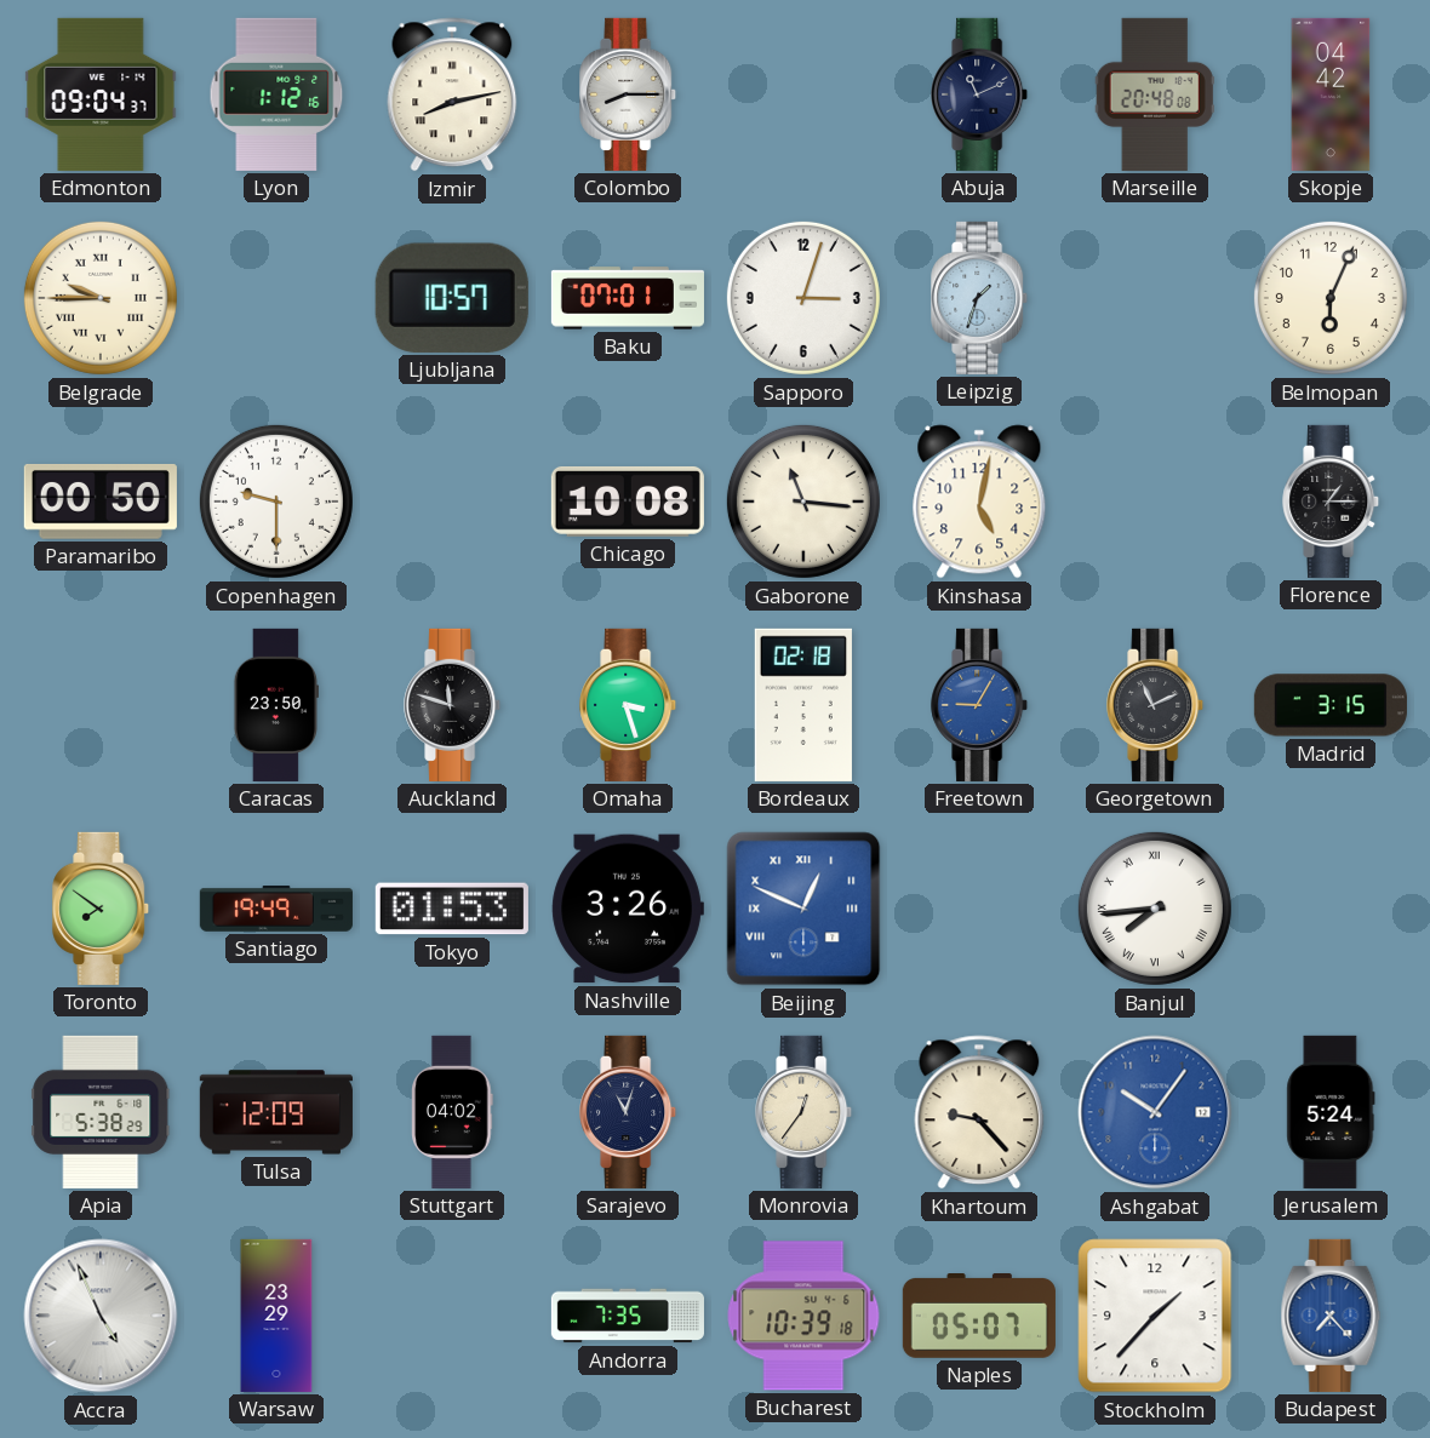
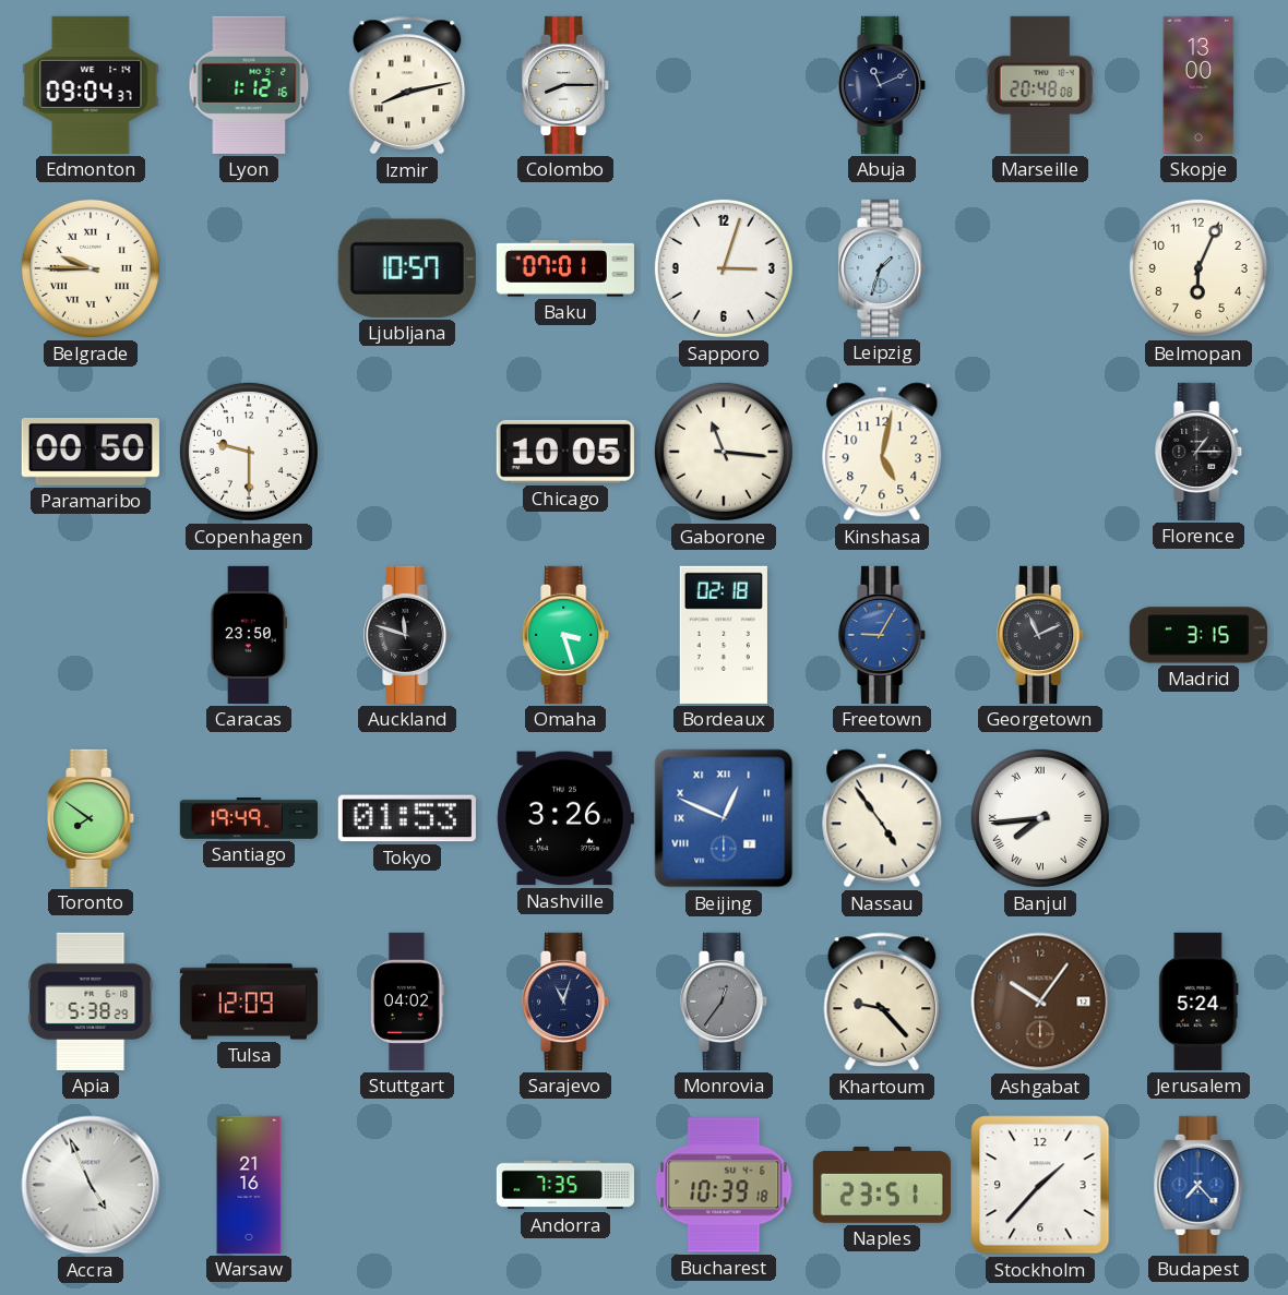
Skopje: 04:42 -> 13:00 (1198, 85)
Chicago: 10:08 -> 10:05 (565, 452)
Nassau: none -> 4:54 (882, 818)
Monrovia dial: cream -> grey (725, 1002)
Ashgabat dial: blue -> brown (1040, 1002)
Warsaw: 23:29 -> 21:16 (249, 1185)
Naples: 05:07 -> 23:51 (882, 1186)
